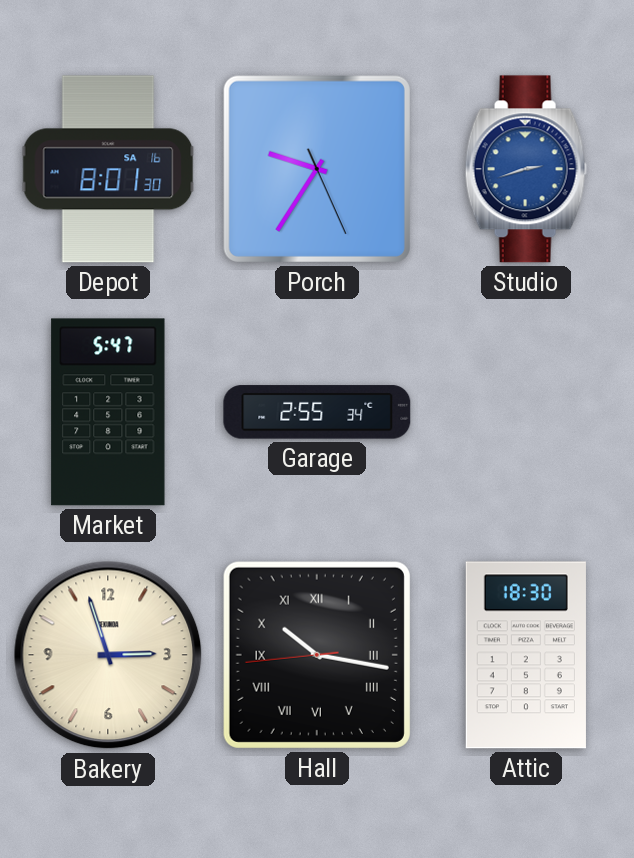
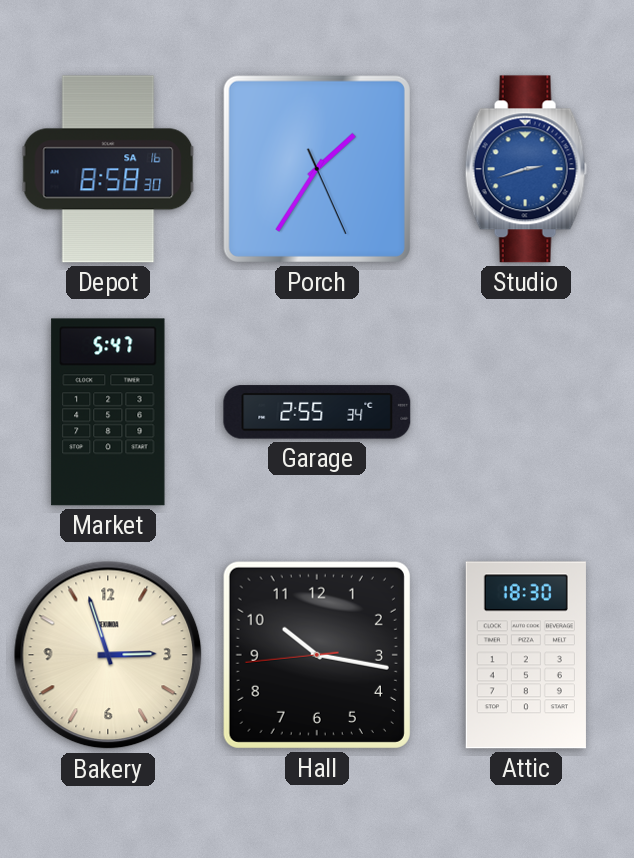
Depot: 8:01 -> 8:58 (108, 169)
Porch: 9:35 -> 1:35 (317, 169)
Hall numerals: Roman -> Arabic (317, 655)
